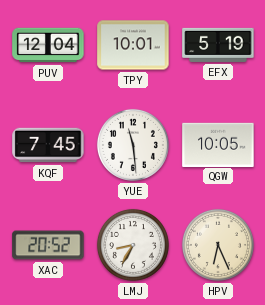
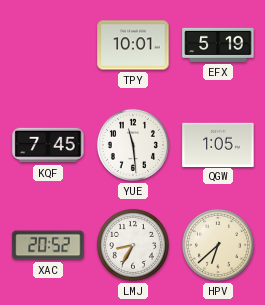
PUV: 12:04 -> none (48, 45)
QGW: 10:05 -> 1:05 (218, 144)
HPV: 6:26 -> 6:38 (218, 245)
